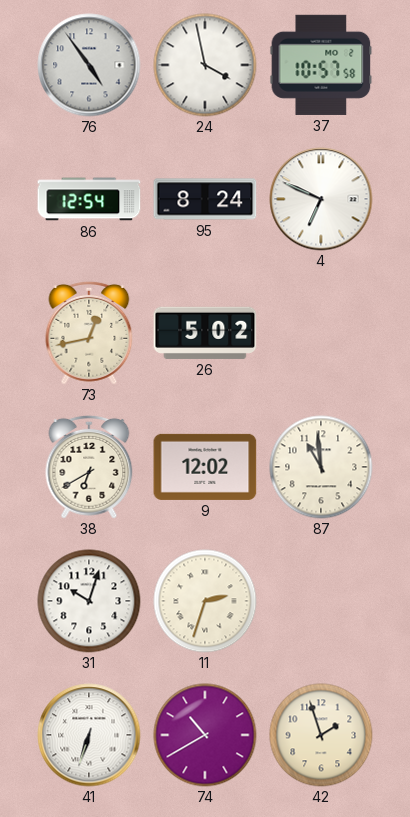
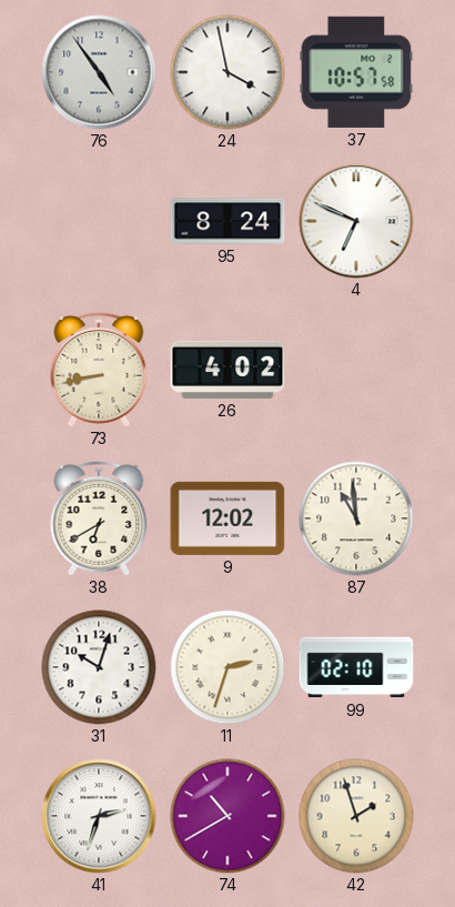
86: 12:54 -> none (89, 199)
73: 12:43 -> 8:43 (99, 370)
26: 5:02 -> 4:02 (228, 370)
99: none -> 02:10 (356, 667)
41: 6:33 -> 2:33 (99, 816)
